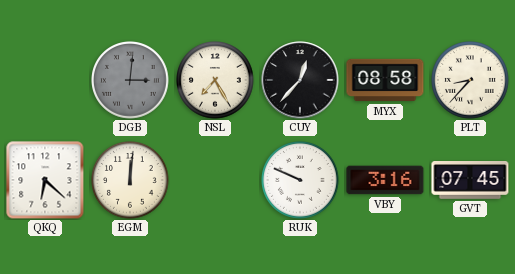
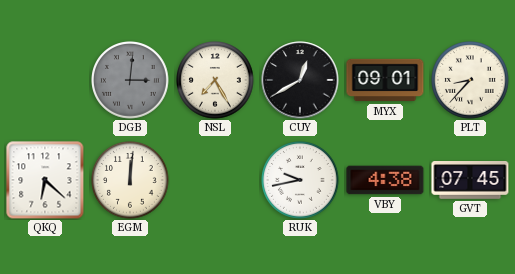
CUY: 12:37 -> 12:40 (300, 80)
MYX: 08:58 -> 09:01 (385, 80)
RUK: 9:49 -> 9:43 (300, 180)
VBY: 3:16 -> 4:38 (385, 180)
